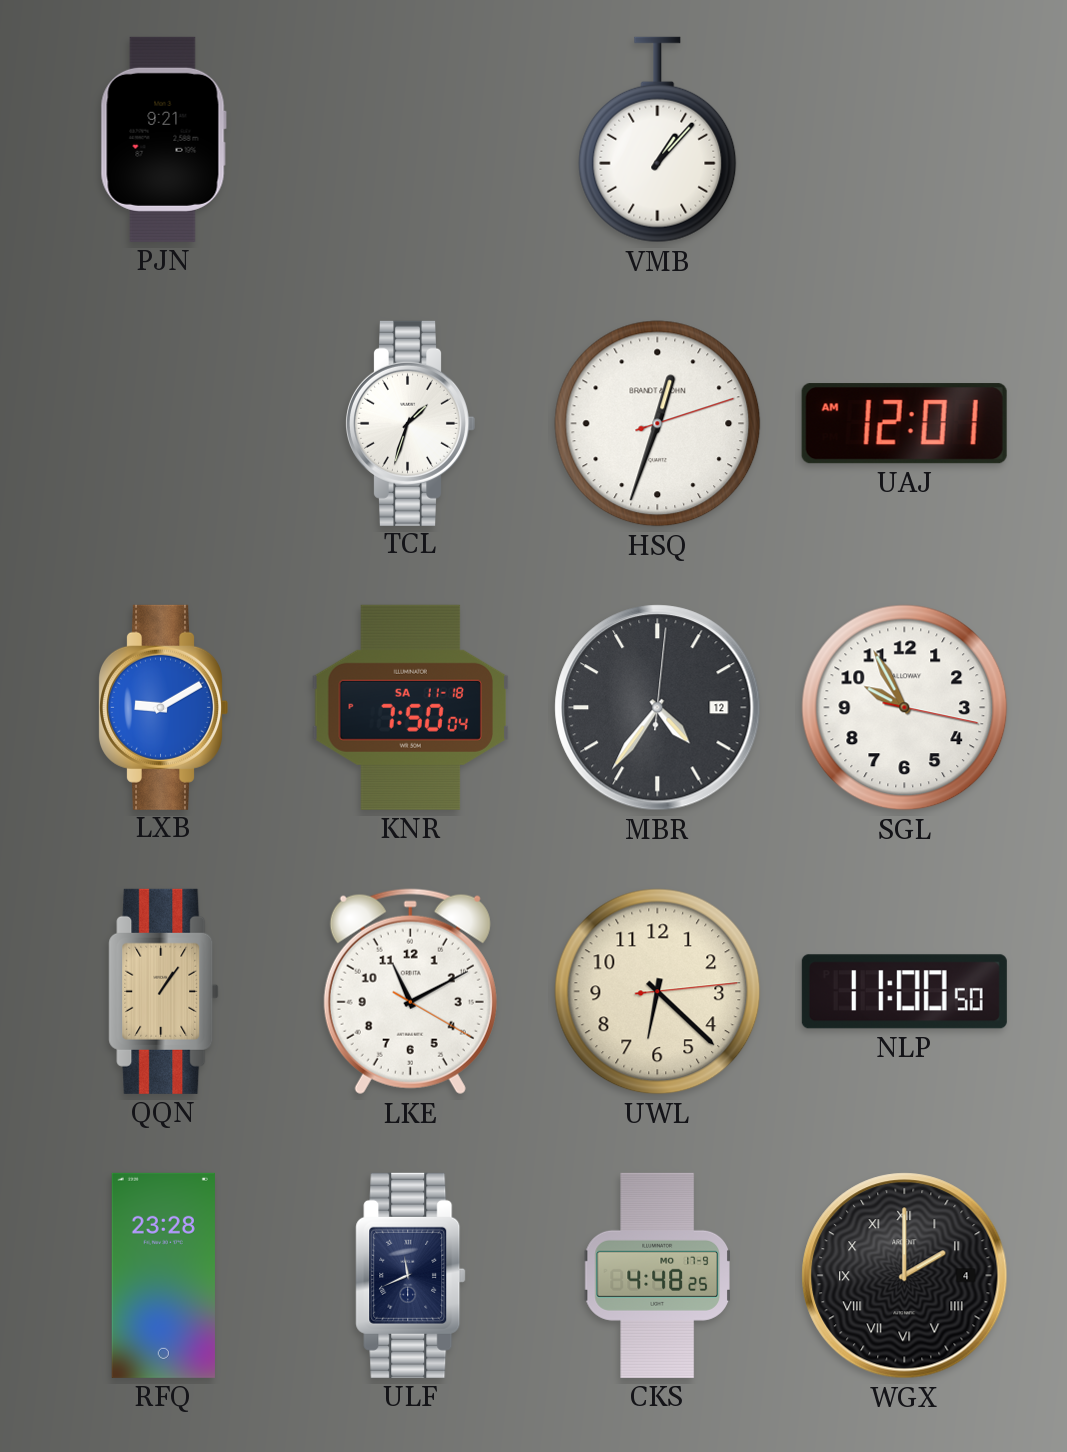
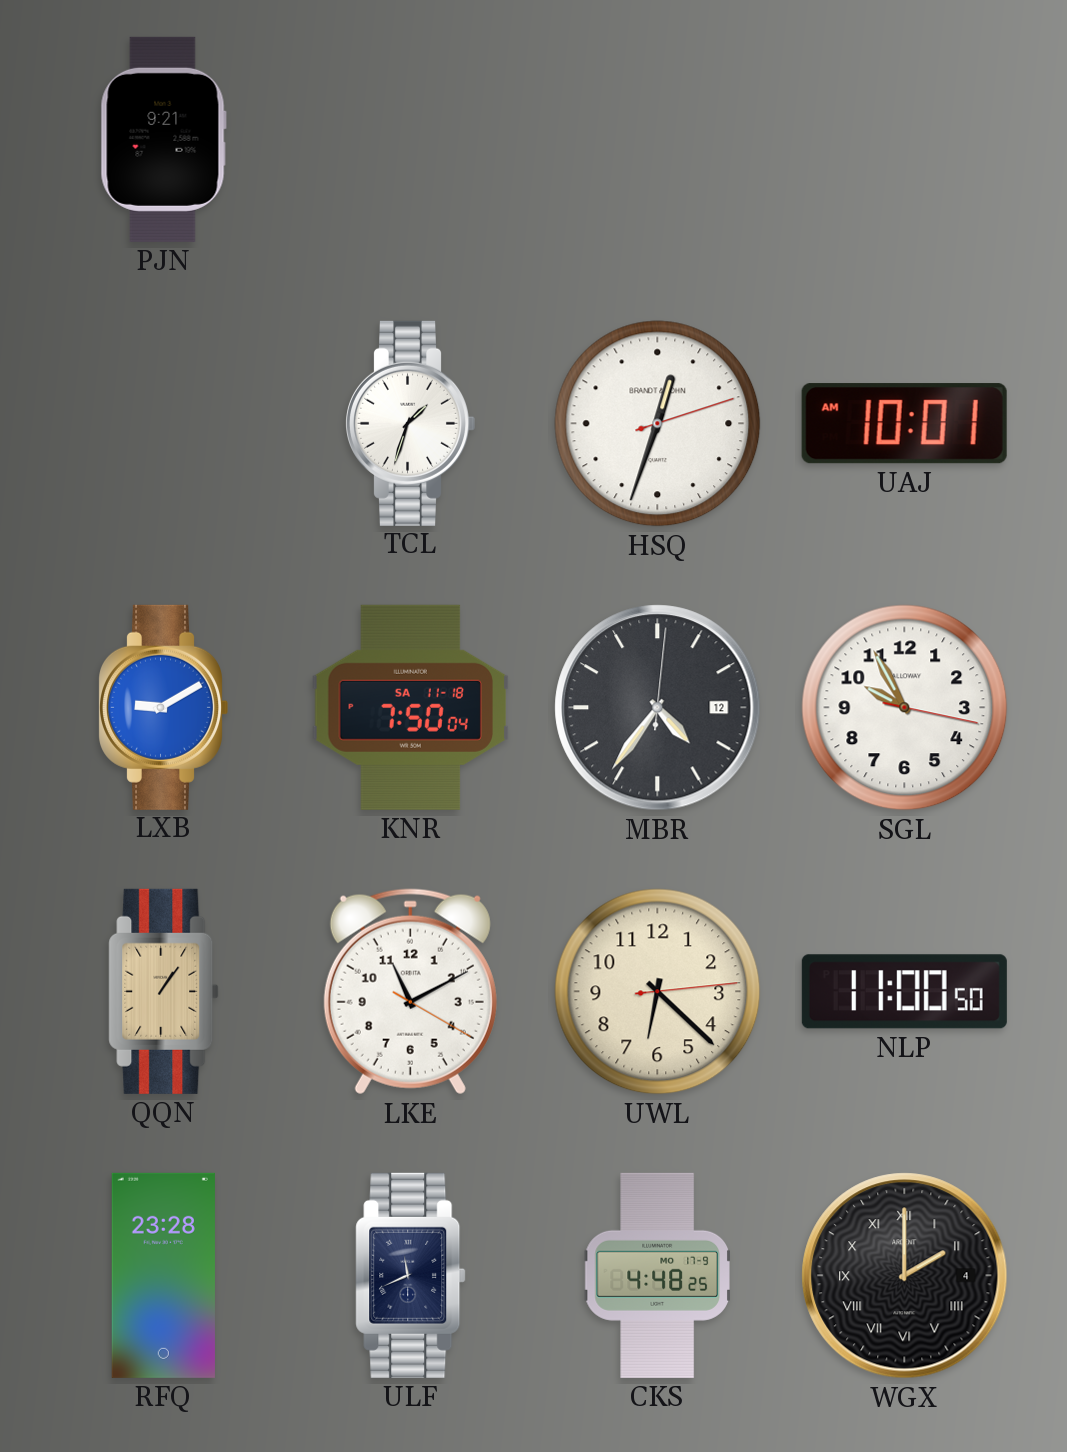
VMB: 1:07 -> none (658, 140)
UAJ: 12:01 -> 10:01 (904, 424)
